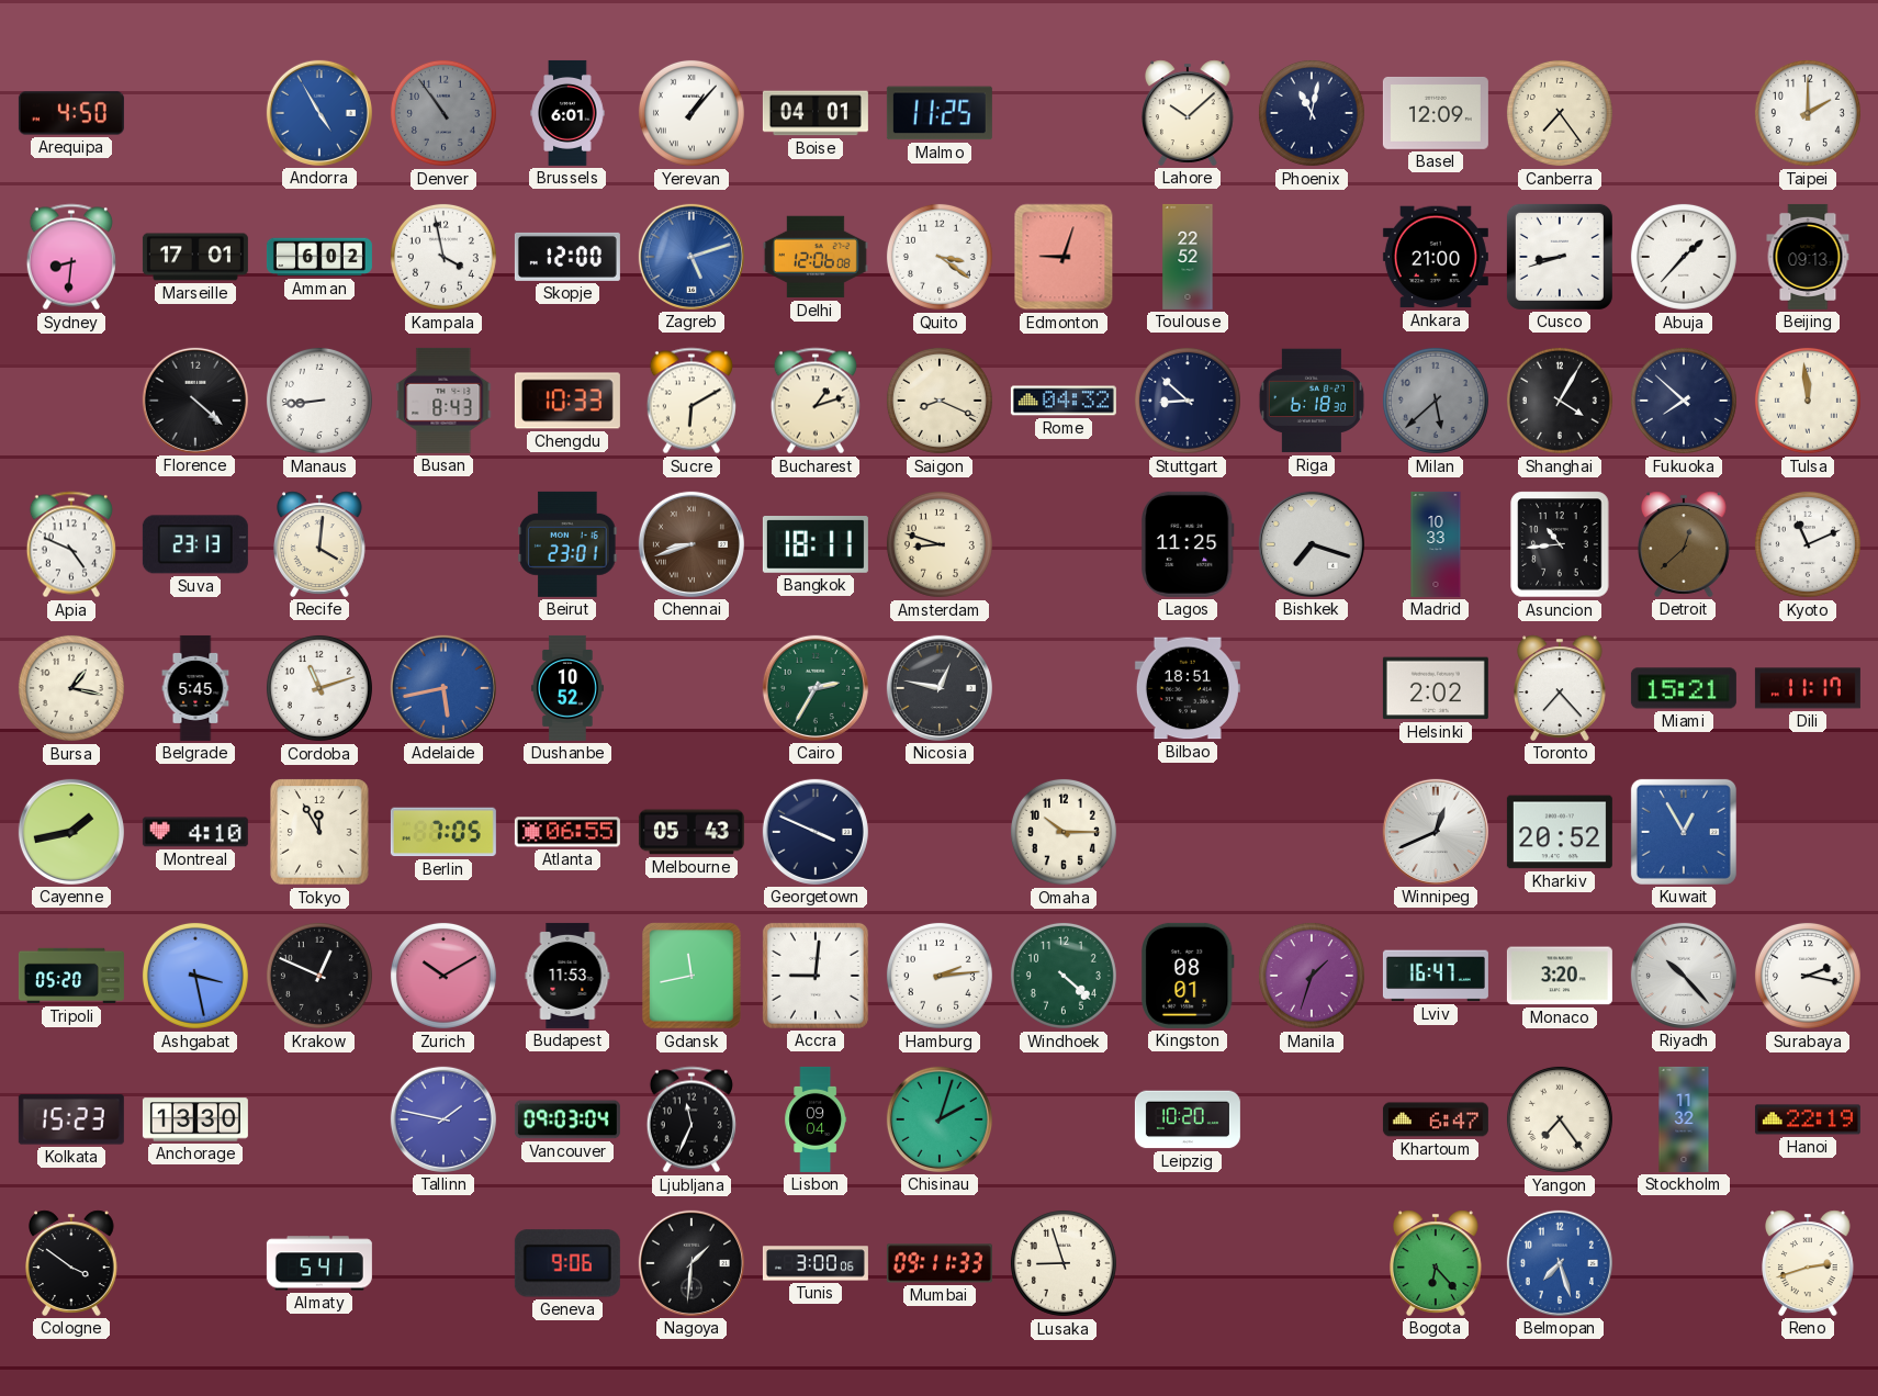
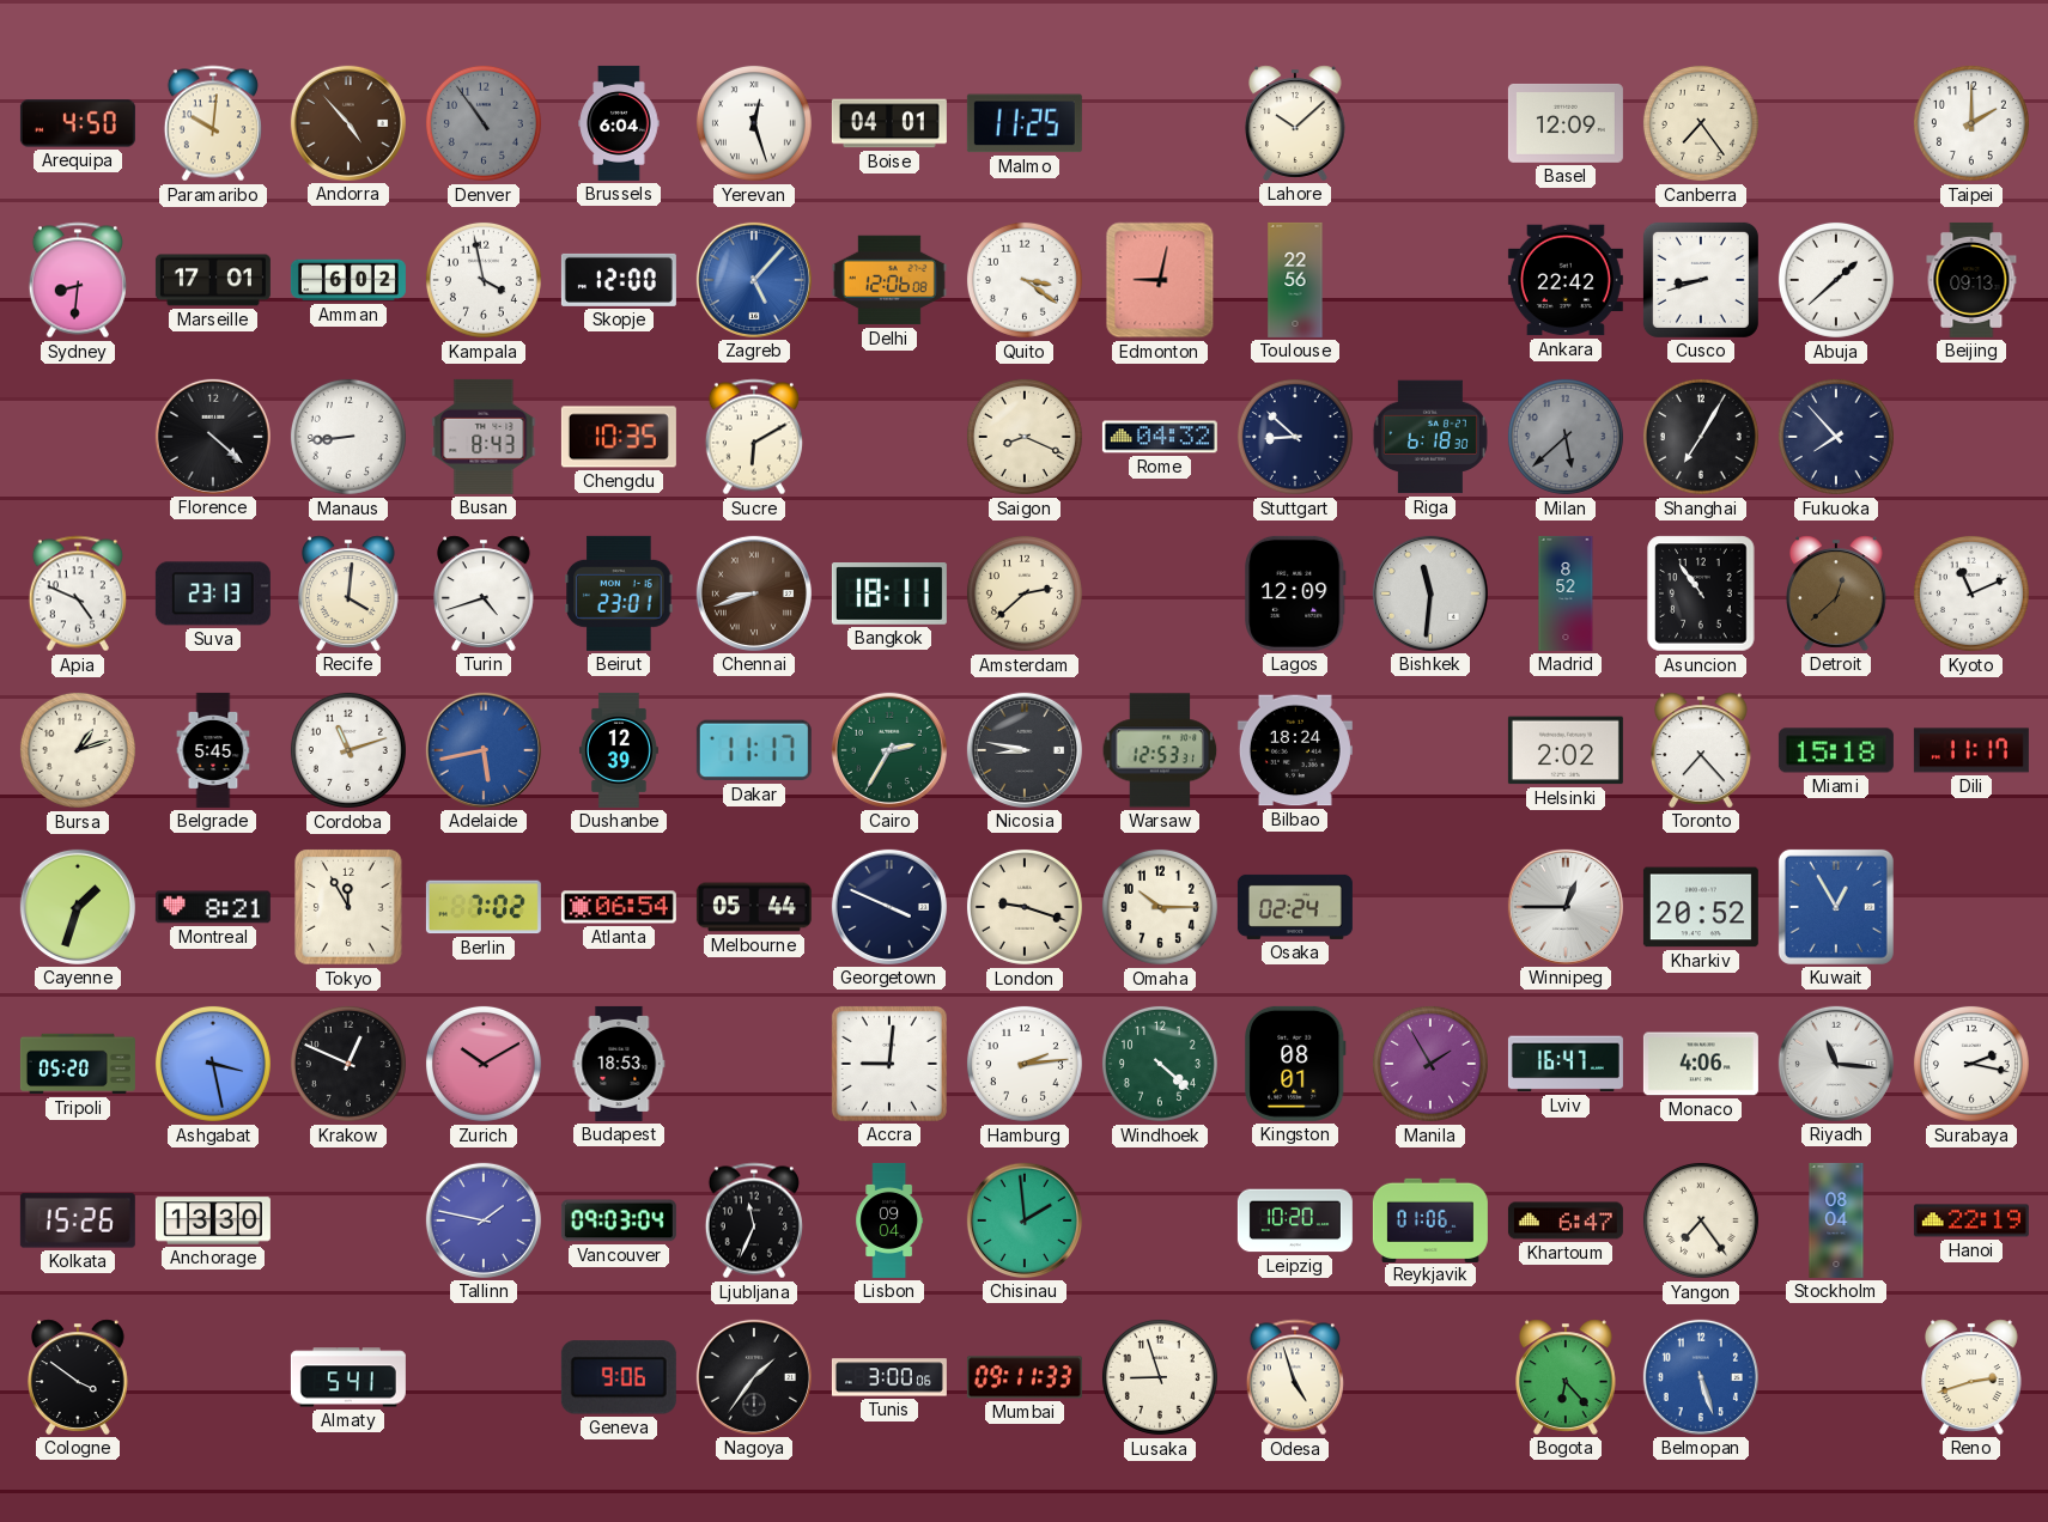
Paramaribo: none -> 10:01 (213, 123)
Andorra: 4:55 -> 4:53 (348, 123)
Andorra dial: blue -> brown (348, 123)
Brussels: 6:01 -> 6:04 (619, 123)
Yerevan: 1:07 -> 12:27 (754, 123)
Phoenix: 11:02 -> none (1312, 113)
Zagreb: 5:12 -> 5:07 (754, 280)
Edmonton: 9:03 -> 9:02 (1160, 280)
Toulouse: 22:52 -> 22:56 (1295, 280)
Ankara: 21:00 -> 22:42 (1566, 280)
Abuja: 1:37 -> 1:38 (1836, 280)
Chengdu: 10:33 -> 10:35 (619, 437)
Bucharest: 1:12 -> none (816, 401)
Shanghai: 4:05 -> 7:05 (1701, 437)
Fukuoka: 7:52 -> 7:53 (1836, 437)
Tulsa: 11:59 -> none (1808, 401)
Turin: none -> 4:42 (485, 593)
Amsterdam: 8:48 -> 2:38 (1025, 593)
Lagos: 11:25 -> 12:09 (1295, 593)
Bishkek: 7:18 -> 11:31 (1430, 593)
Madrid: 10:33 -> 8:52 (1566, 593)
Asuncion: 10:44 -> 10:54 (1701, 593)
Bursa: 1:17 -> 1:12 (78, 750)
Dushanbe: 10:52 -> 12:39 (619, 750)
Dakar: none -> 11:17 (754, 750)
Nicosia: 12:47 -> 8:47 (1025, 750)
Warsaw: none -> 12:53 (1160, 750)
Bilbao: 18:51 -> 18:24 (1295, 750)
Miami: 15:21 -> 15:18 (1836, 750)
Cayenne: 1:43 -> 1:33 (78, 907)
Montreal: 4:10 -> 8:21 (213, 907)
Berlin: 7:05 -> 7:02 (484, 907)
Atlanta: 06:55 -> 06:54 (619, 907)
Melbourne: 05:43 -> 05:44 (754, 907)
London: none -> 9:18 (1025, 907)
Osaka: none -> 02:24 (1295, 907)
Winnipeg: 12:41 -> 12:45 (1566, 907)
Budapest: 11:53 -> 18:53 (619, 1064)
Gdansk: 11:43 -> none (691, 976)
Manila: 1:33 -> 1:55 (1430, 1064)
Monaco: 3:20 -> 4:06 (1701, 1064)
Riyadh: 10:23 -> 11:16 (1836, 1064)
Kolkata: 15:23 -> 15:26 (78, 1220)
Chisinau: 2:03 -> 1:59 (1025, 1220)
Reykjavik: none -> 01:06 (1430, 1219)
Stockholm: 11:32 -> 08:04 (1836, 1220)
Nagoya: 1:31 -> 1:36 (754, 1377)
Odesa: none -> 4:57 (1295, 1377)
Belmopan: 7:27 -> 5:27 (1701, 1377)
